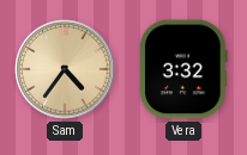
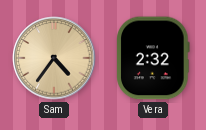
Vera: 3:32 -> 2:32 (153, 58)
